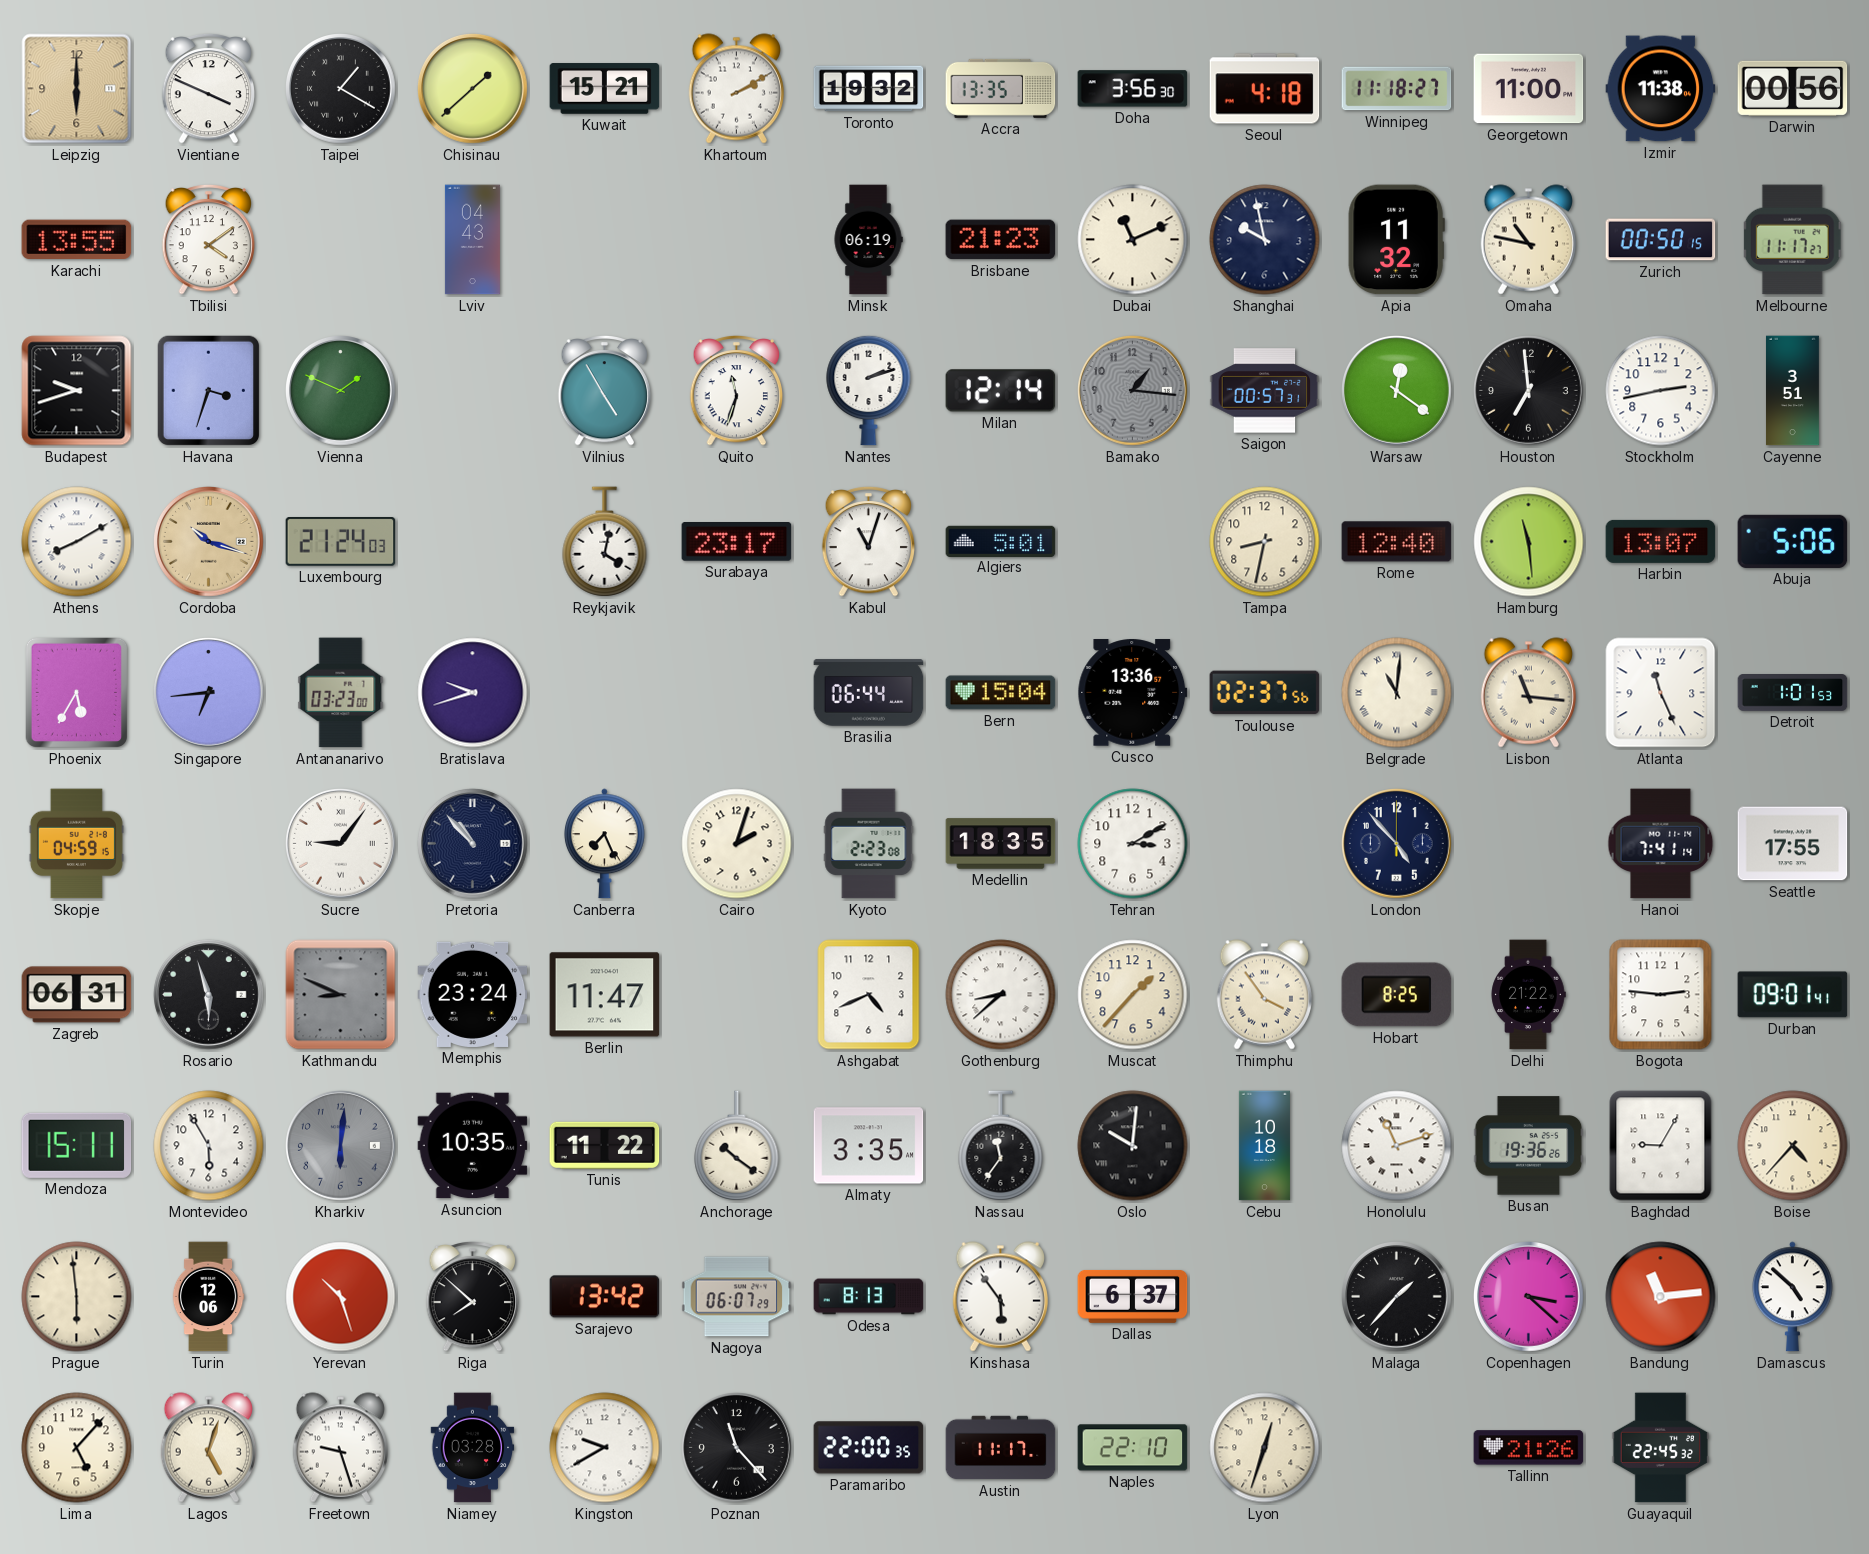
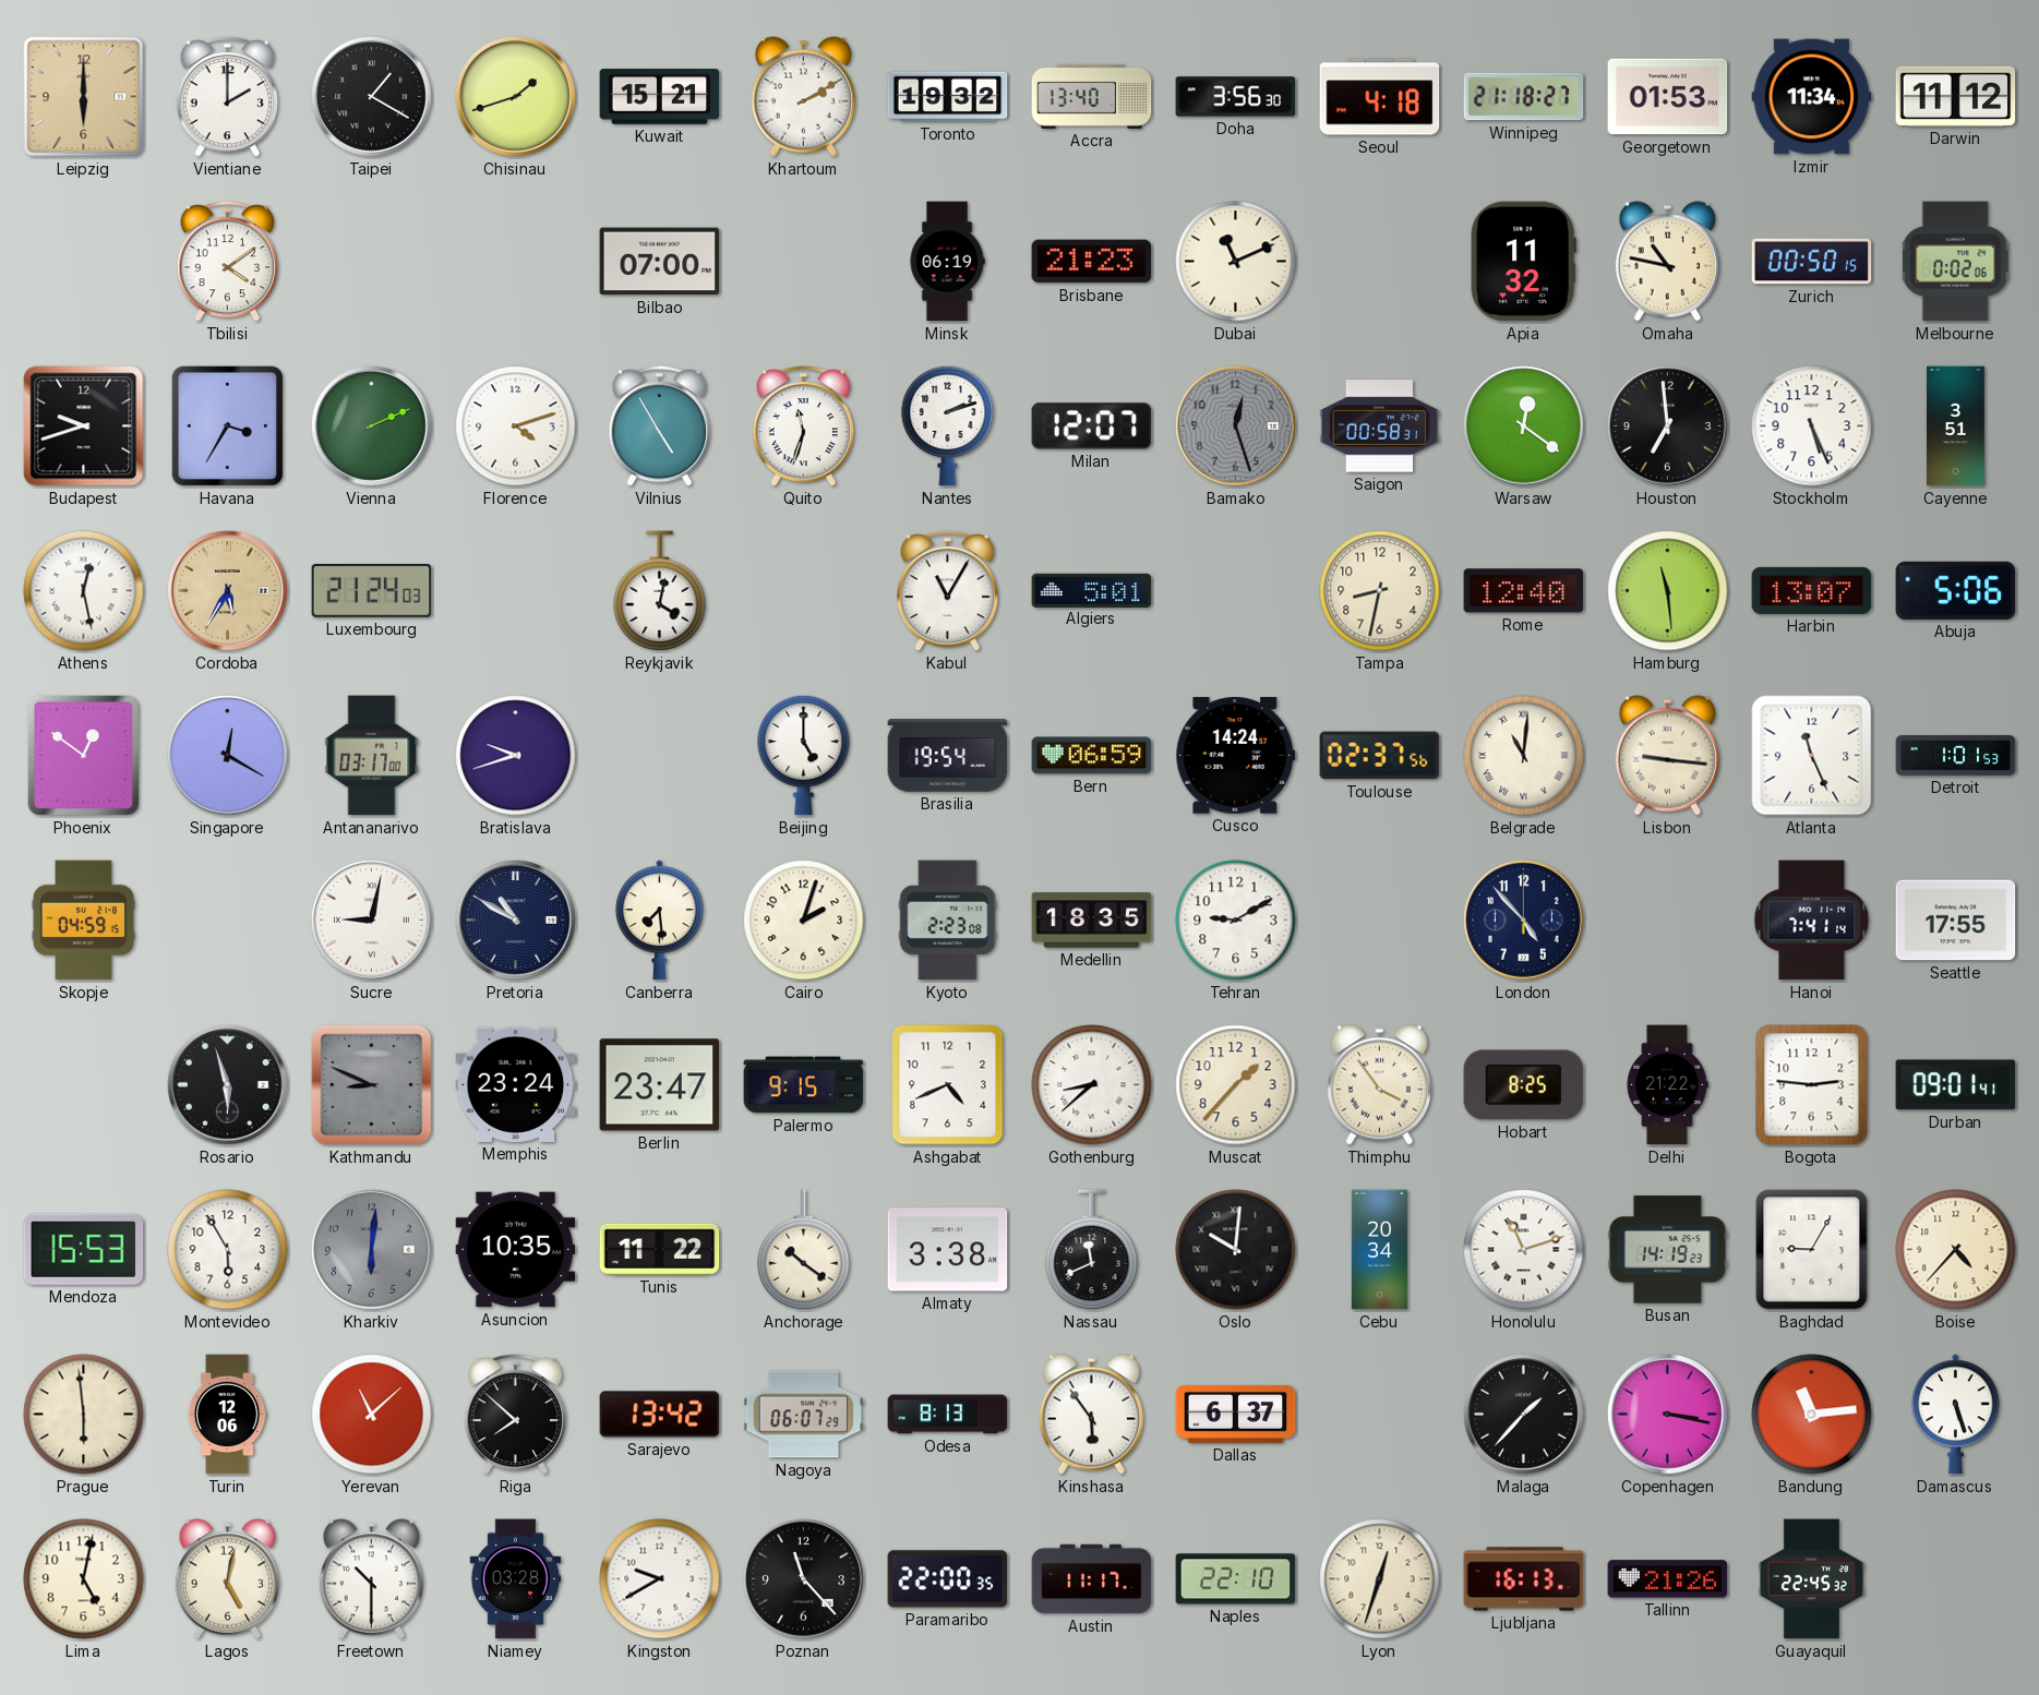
Vientiane: 3:49 -> 2:00 (227, 96)
Chisinau: 1:38 -> 1:42 (516, 97)
Accra: 13:35 -> 13:40 (1092, 96)
Winnipeg: 11:18 -> 21:18 (1524, 97)
Georgetown: 11:00 -> 01:53 (1668, 97)
Izmir: 11:38 -> 11:34 (1812, 97)
Darwin: 00:56 -> 11:12 (1956, 96)
Karachi: 13:55 -> none (77, 240)
Lviv: 04:43 -> none (472, 240)
Bilbao: none -> 07:00 (660, 262)
Shanghai: 9:58 -> none (1265, 240)
Melbourne: 11:17 -> 0:02 (1955, 262)
Havana: 3:33 -> 3:35 (227, 426)
Vienna: 1:49 -> 2:11 (372, 426)
Florence: none -> 4:12 (516, 426)
Milan: 12:14 -> 12:07 (1092, 426)
Bamako: 1:16 -> 12:27 (1236, 426)
Saigon: 00:57 -> 00:58 (1380, 426)
Stockholm: 2:43 -> 5:26 (1812, 426)
Athens: 8:10 -> 12:28 (84, 591)
Cordoba: 10:18 -> 5:35 (228, 591)
Surabaya: 23:17 -> none (737, 542)
Kabul: 11:03 -> 11:05 (947, 590)
Phoenix: 5:35 -> 12:51 (83, 756)
Singapore: 6:44 -> 12:20 (228, 756)
Antananarivo: 03:23 -> 03:17 (372, 756)
Beijing: none -> 5:00 (804, 755)
Brasilia: 06:44 -> 19:54 (948, 756)
Bern: 15:04 -> 06:59 (1092, 756)
Cusco: 13:36 -> 14:24 (1236, 756)
Lisbon: 11:16 -> 9:16 (1667, 756)
Sucre: 9:06 -> 9:02 (372, 921)
Pretoria: 10:53 -> 10:50 (516, 921)
Canberra: 7:26 -> 7:29 (659, 921)
Tehran: 3:10 -> 9:10 (1236, 921)
Zagreb: 06:31 -> none (77, 995)
Berlin: 11:47 -> 23:47 (660, 1085)
Palermo: none -> 9:15 (804, 1085)
Mendoza: 15:11 -> 15:53 (84, 1249)
Almaty: 3:35 -> 3:38 (948, 1250)
Nassau: 11:36 -> 11:41 (1092, 1250)
Cebu: 10:18 -> 20:34 (1379, 1250)
Busan: 19:36 -> 14:19 (1668, 1250)
Yerevan: 10:27 -> 11:08 (372, 1415)
Copenhagen: 3:22 -> 3:17 (1668, 1415)
Damascus: 4:52 -> 5:27 (1955, 1415)
Lima: 5:07 -> 5:02 (84, 1579)
Lagos: 5:03 -> 5:02 (227, 1579)
Freetown: 9:27 -> 10:30 (371, 1579)
Ljubljana: none -> 16:13 (1524, 1579)
